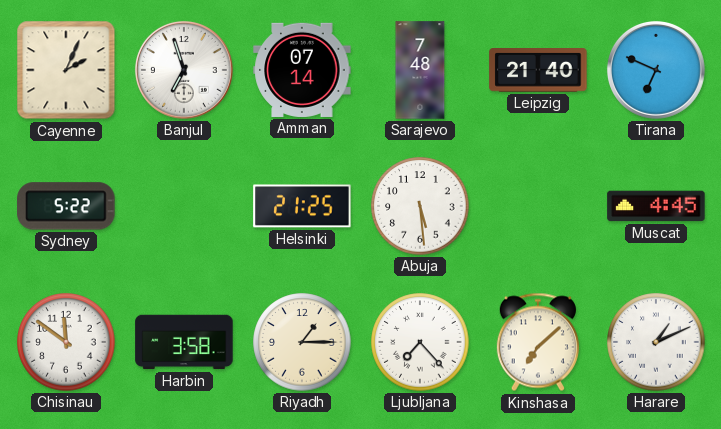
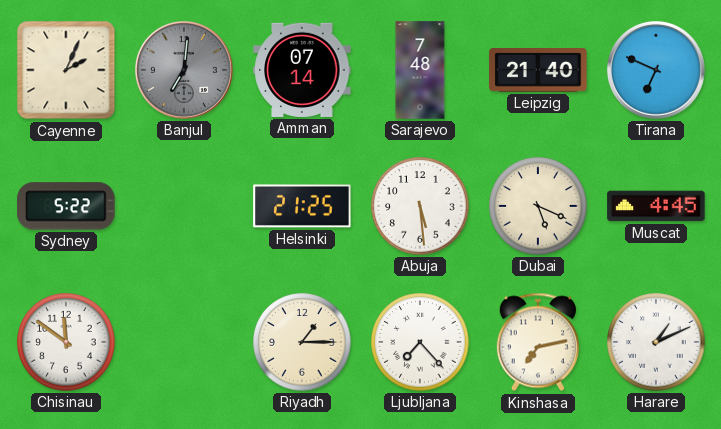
Banjul: 6:57 -> 7:01 (184, 70)
Banjul dial: white -> grey (184, 70)
Dubai: none -> 5:19 (538, 206)
Harbin: 3:58 -> none (184, 342)
Kinshasa: 7:08 -> 7:13 (538, 342)
